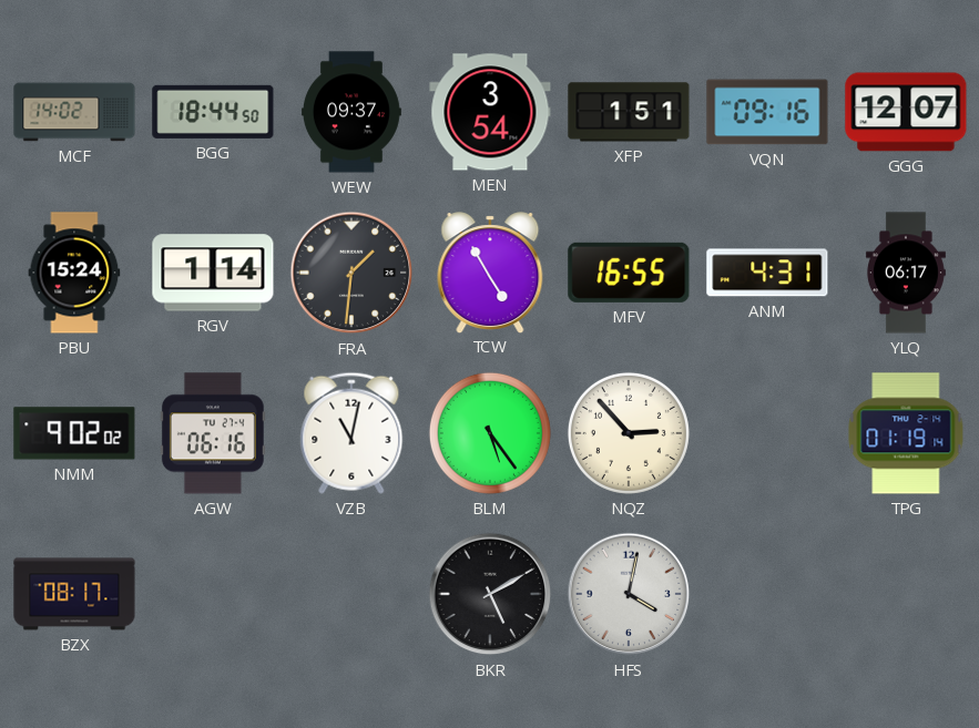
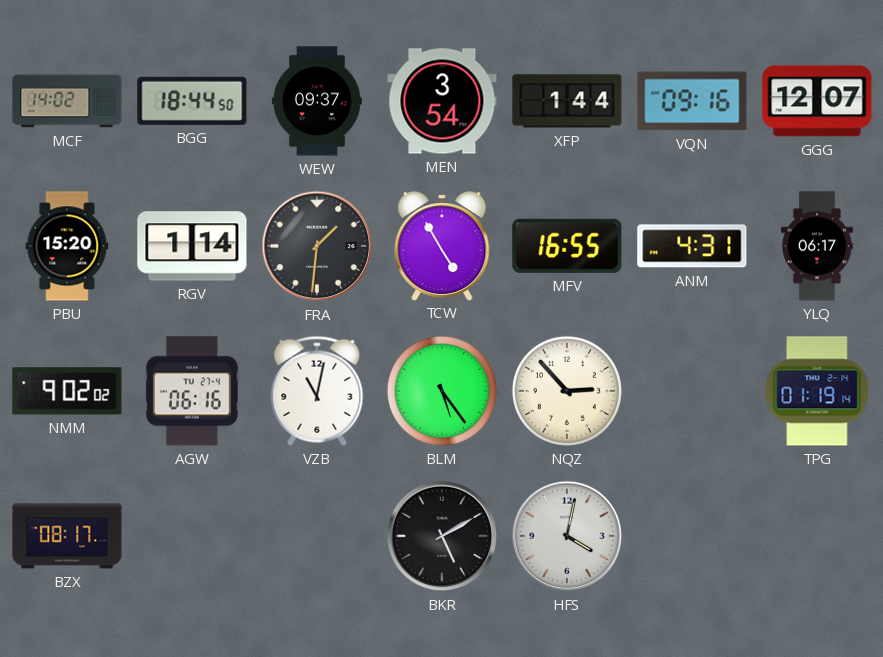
XFP: 1:51 -> 1:44 (567, 101)
PBU: 15:24 -> 15:20 (67, 246)
